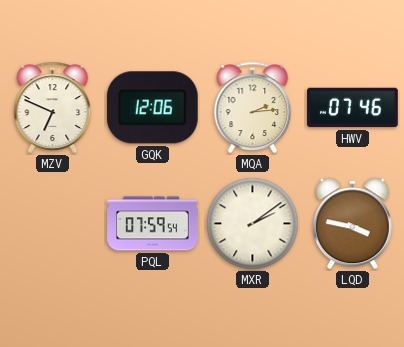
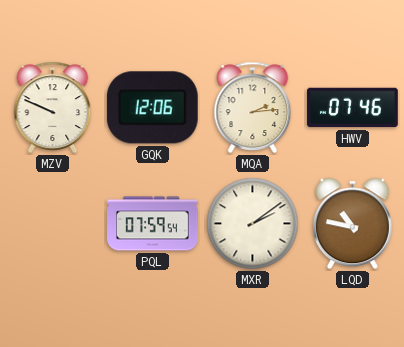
MZV: 6:49 -> 9:49 (53, 107)
LQD: 3:47 -> 10:47 (352, 224)
